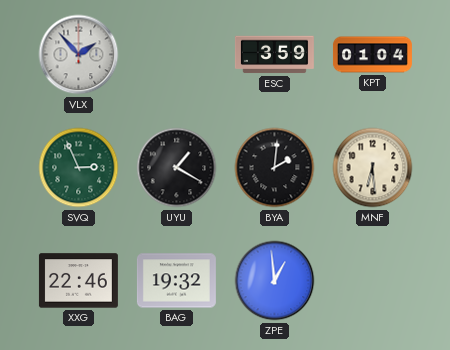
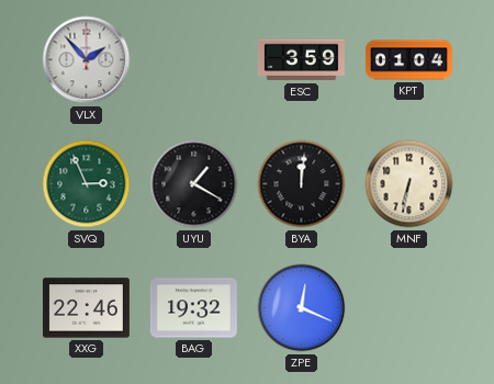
BYA: 2:01 -> 12:01 (302, 184)
MNF: 6:29 -> 6:32 (409, 184)
ZPE: 12:59 -> 12:19 (302, 308)
